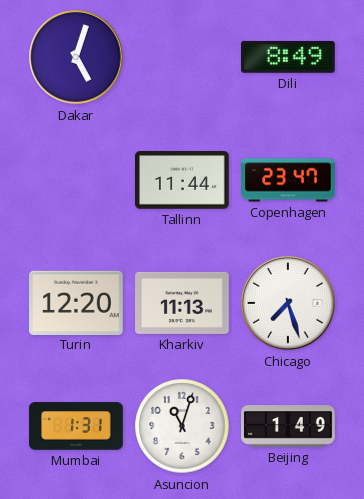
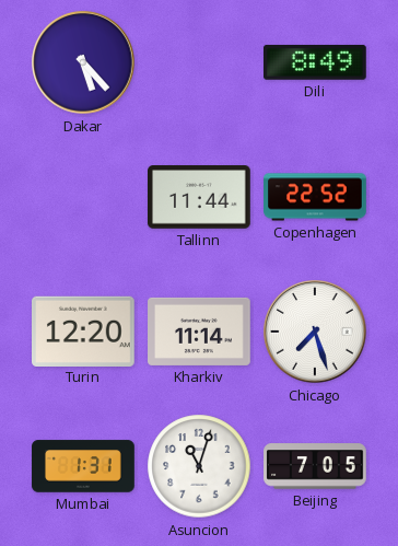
Dakar: 5:03 -> 5:23 (83, 62)
Copenhagen: 23:47 -> 22:52 (315, 197)
Kharkiv: 11:13 -> 11:14 (199, 332)
Beijing: 1:49 -> 7:05 (315, 466)
